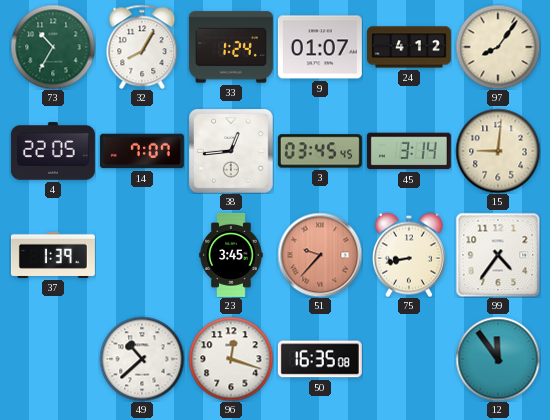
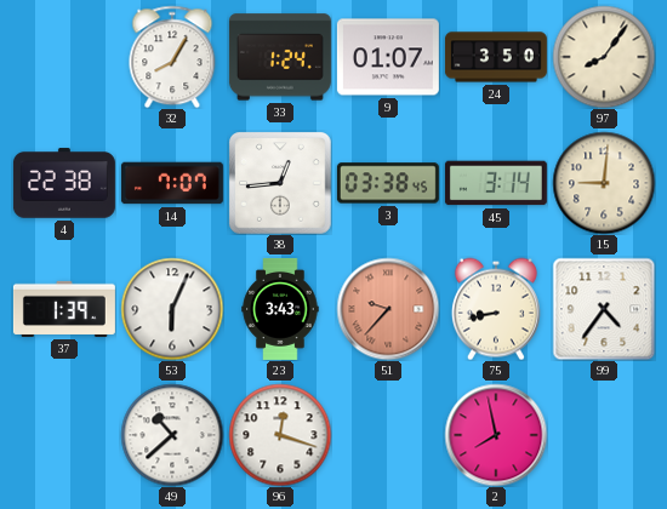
73: 10:35 -> none (53, 47)
24: 4:12 -> 3:50 (496, 57)
4: 22:05 -> 22:38 (64, 183)
3: 03:45 -> 03:38 (388, 183)
53: none -> 6:04 (172, 309)
23: 3:45 -> 3:43 (280, 309)
50: 16:35 -> none (320, 359)
2: none -> 7:58 (496, 435)
12: 11:54 -> none (498, 359)
